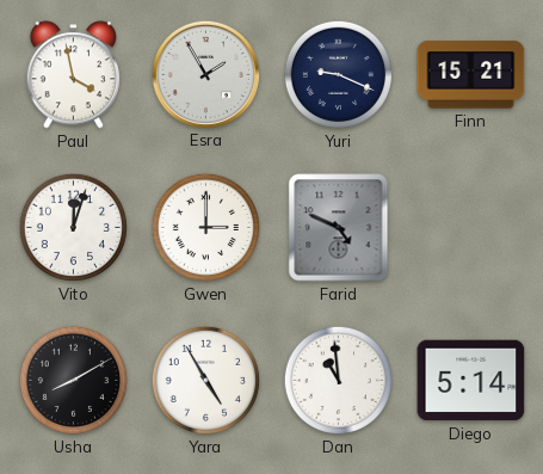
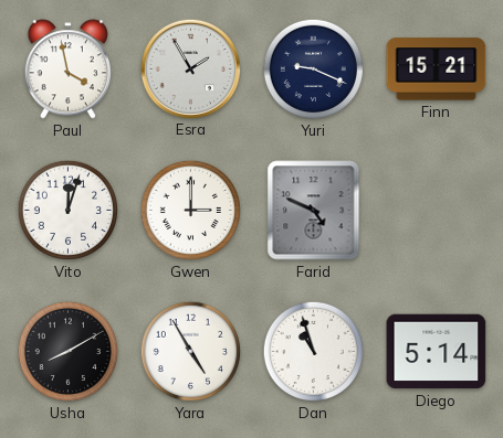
Dan: 10:59 -> 10:57 (313, 351)
